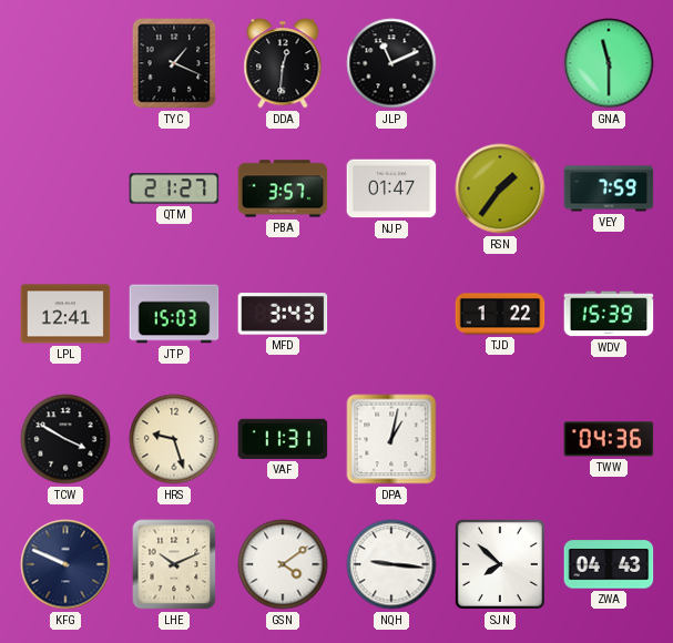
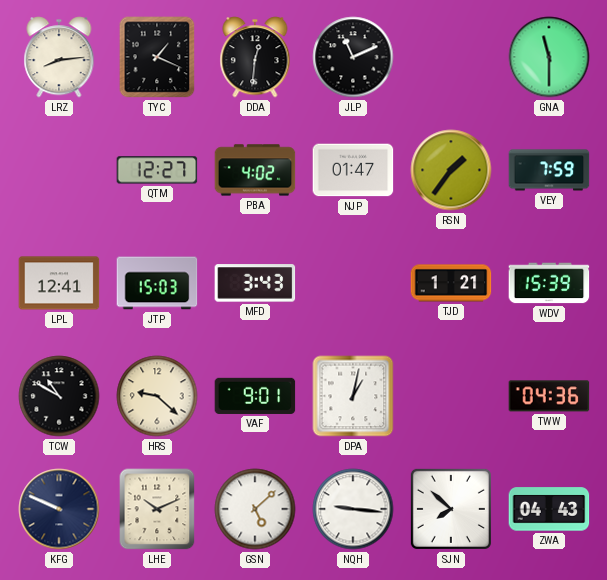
LRZ: none -> 8:14 (59, 57)
QTM: 21:27 -> 12:27 (157, 170)
PBA: 3:57 -> 4:02 (255, 170)
TJD: 1:22 -> 1:21 (451, 283)
TCW: 3:50 -> 10:50 (59, 396)
HRS: 9:27 -> 9:22 (157, 396)
VAF: 11:31 -> 9:01 (255, 396)
GSN: 4:09 -> 5:08 (255, 509)
